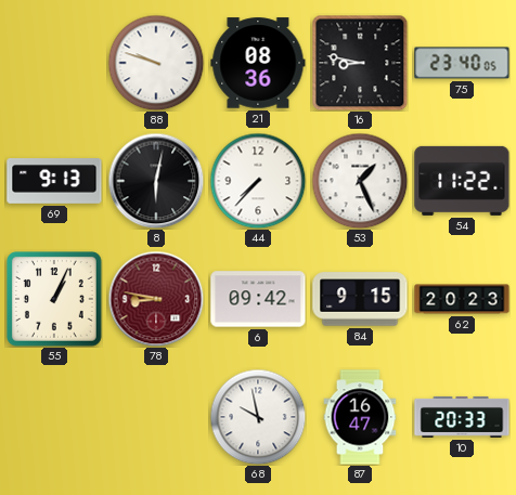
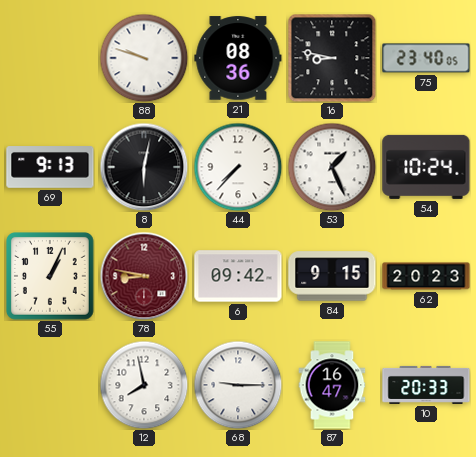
54: 11:22 -> 10:24 (426, 167)
12: none -> 7:58 (144, 385)
68: 9:58 -> 9:15 (238, 385)
